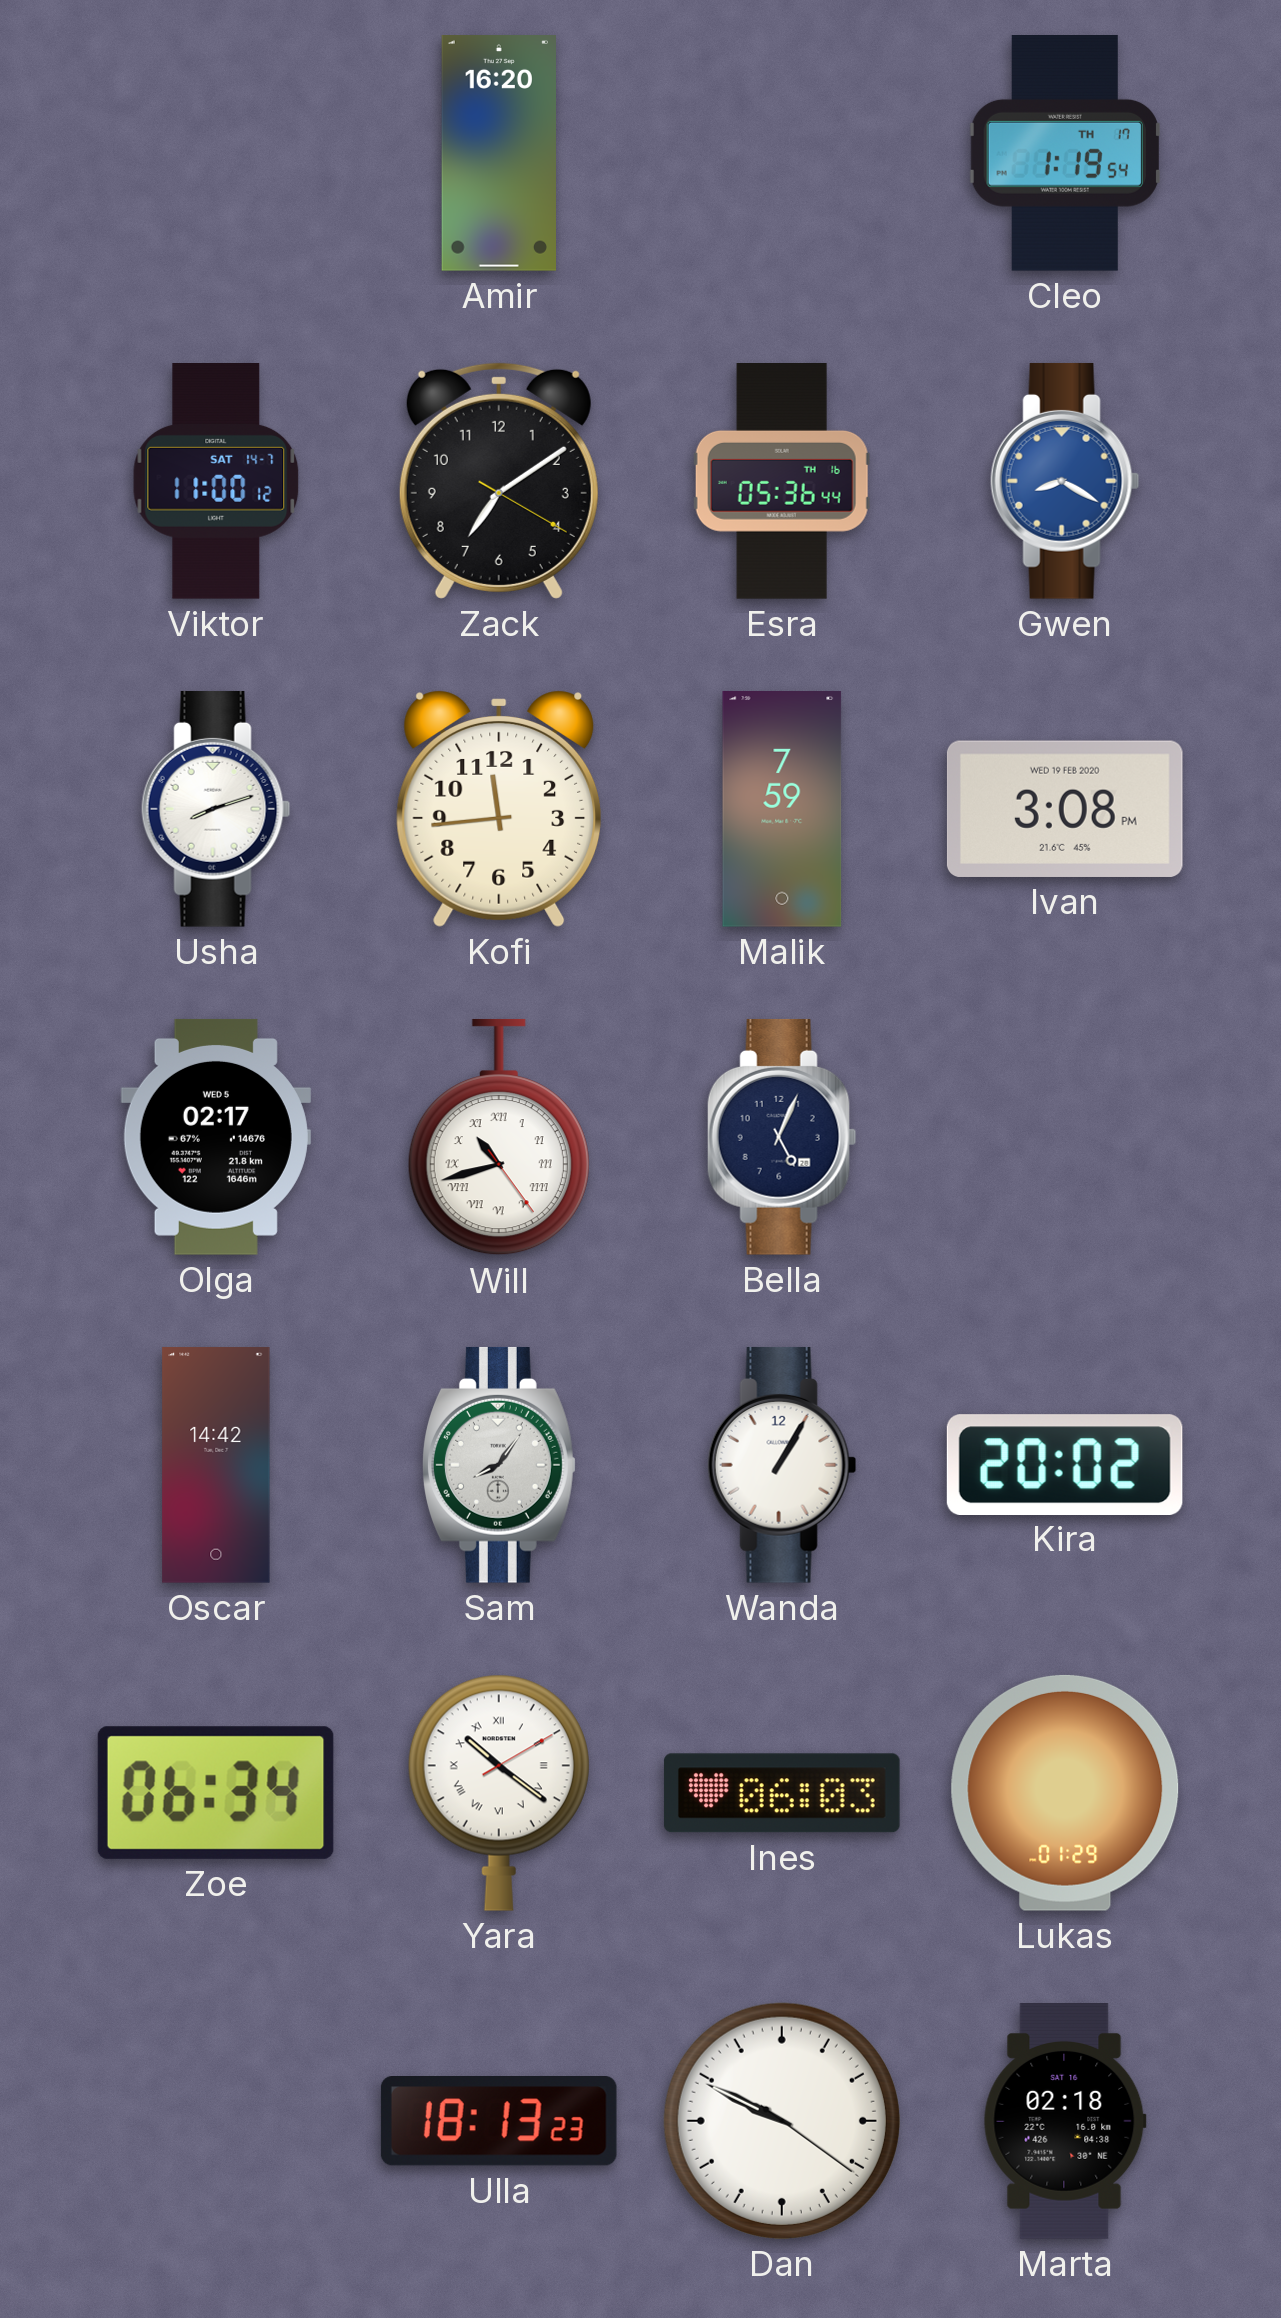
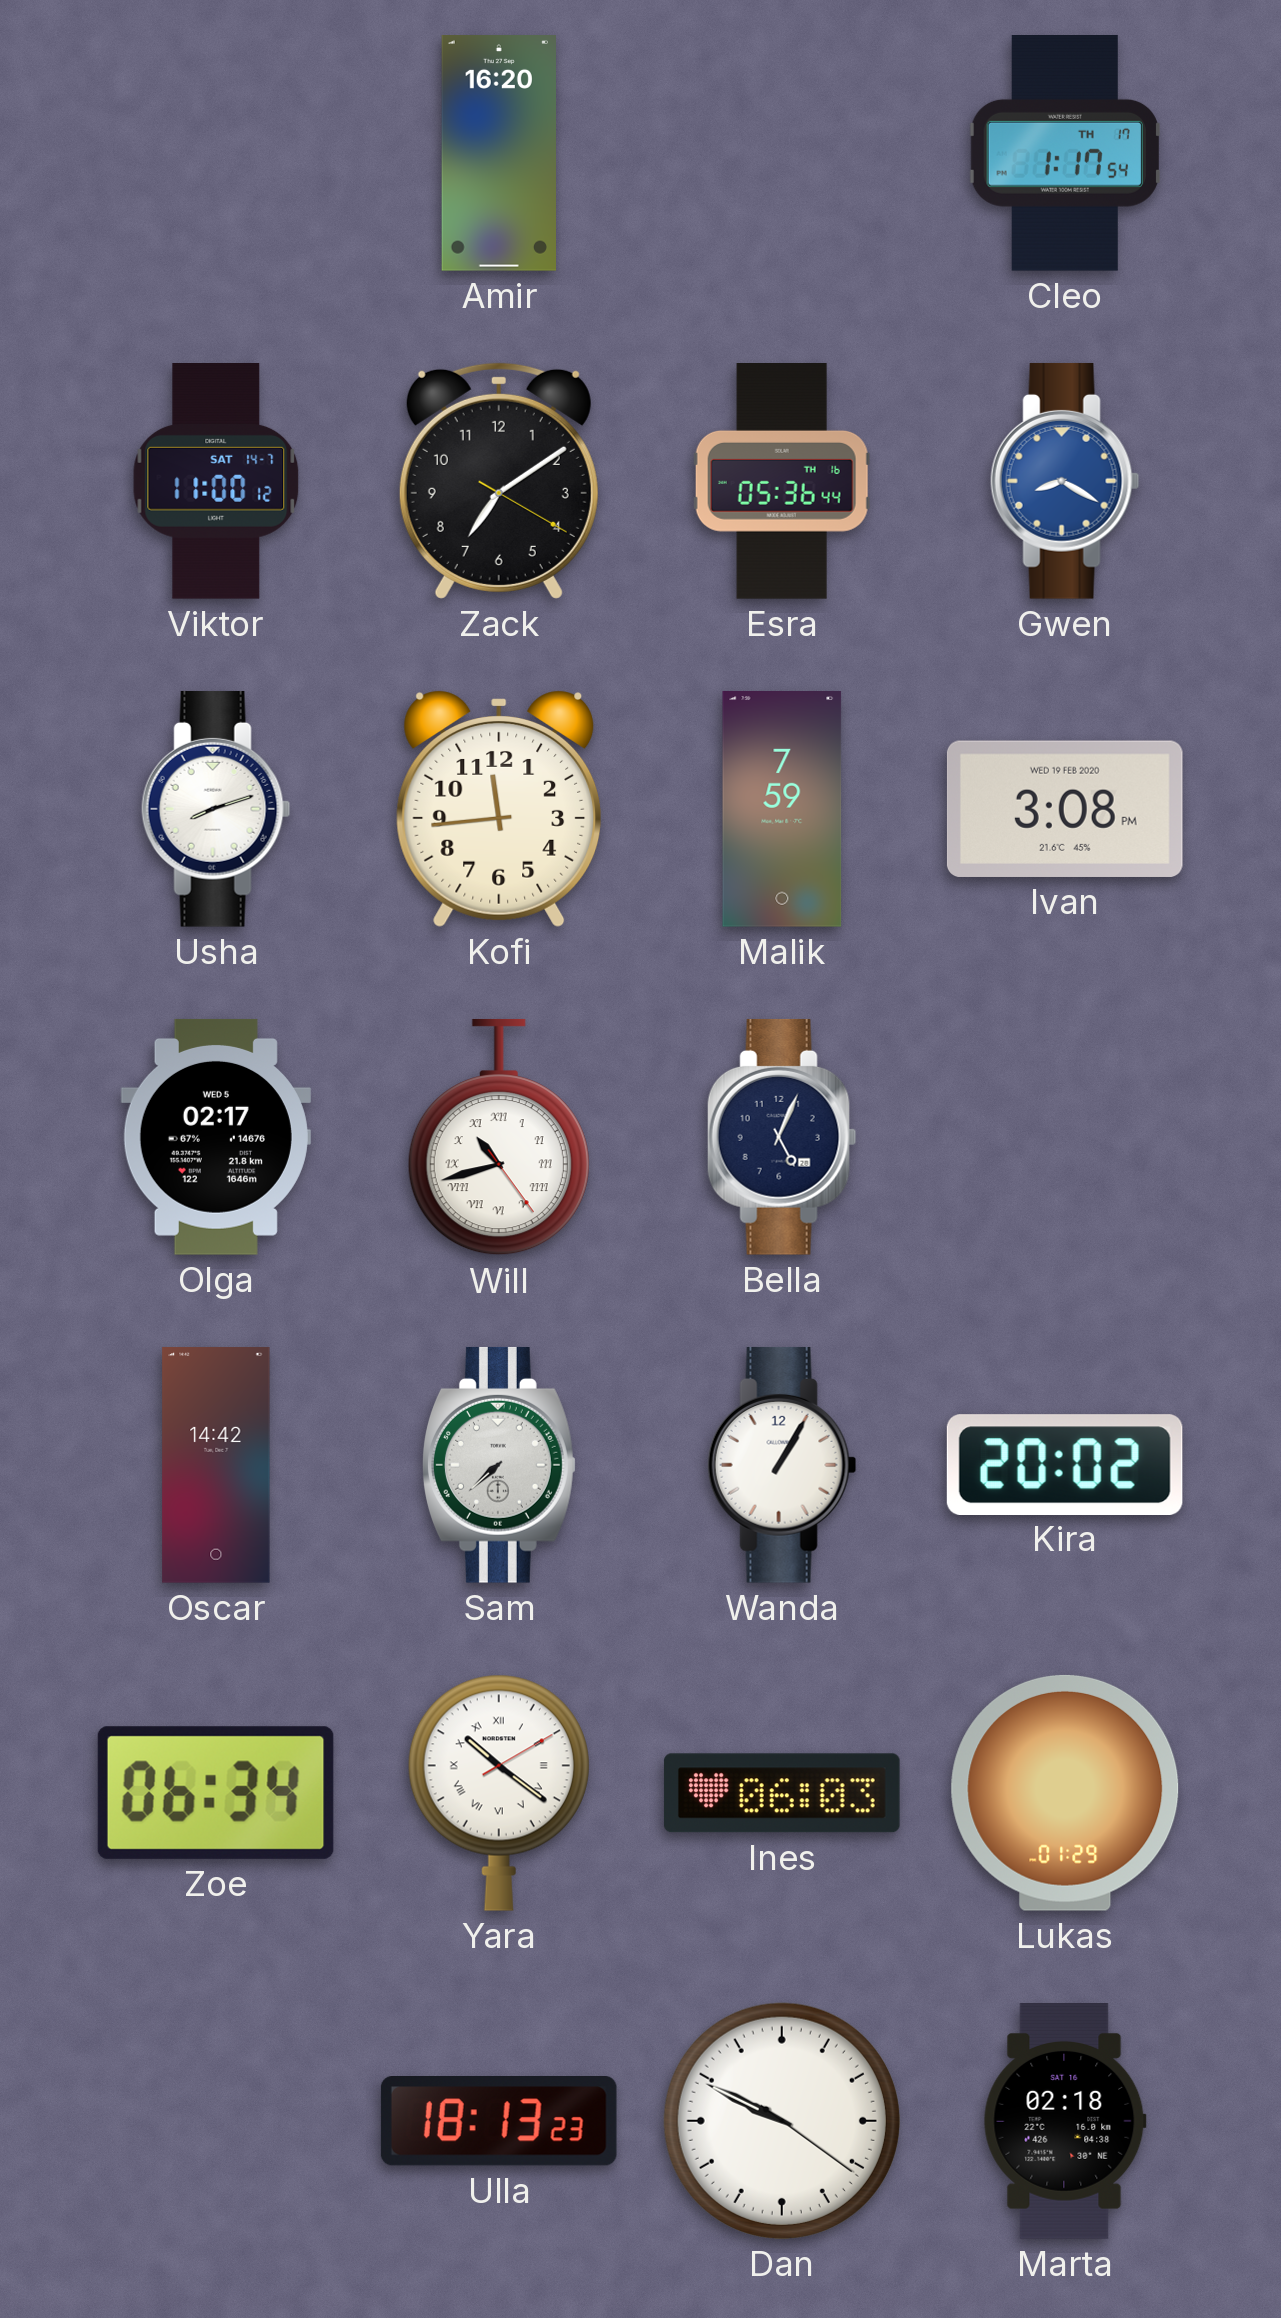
Cleo: 1:19 -> 1:17 (1065, 154)
Sam: 8:06 -> 7:38 (499, 1465)
